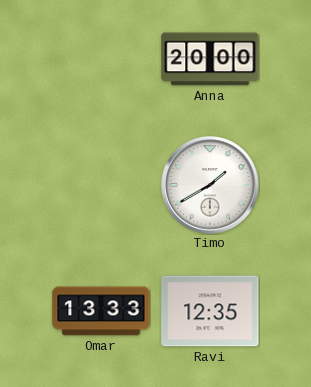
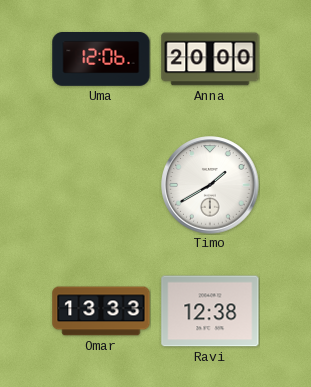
Uma: none -> 12:06 (101, 60)
Ravi: 12:35 -> 12:38 (210, 311)
